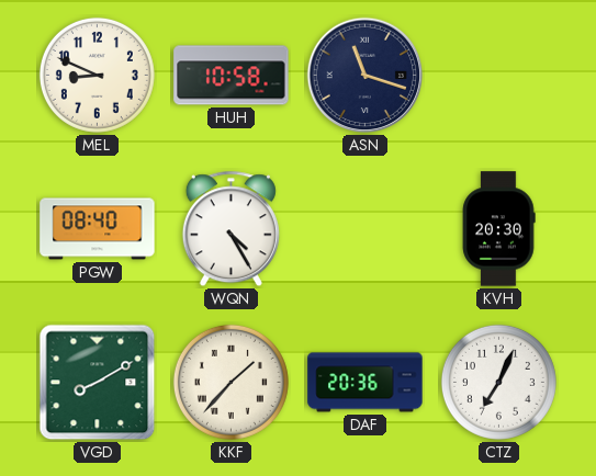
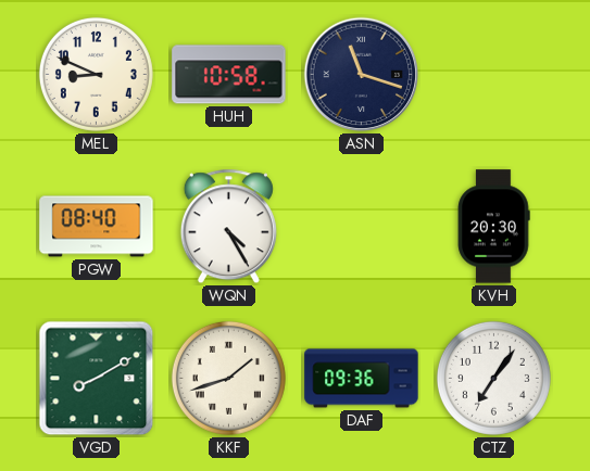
KKF: 1:37 -> 1:42 (228, 378)
DAF: 20:36 -> 09:36 (362, 379)
CTZ: 7:04 -> 7:06 (493, 378)
